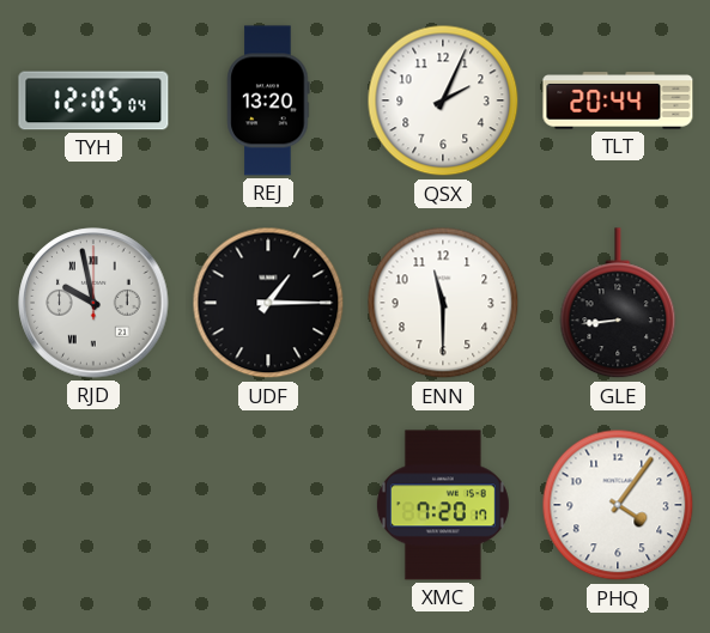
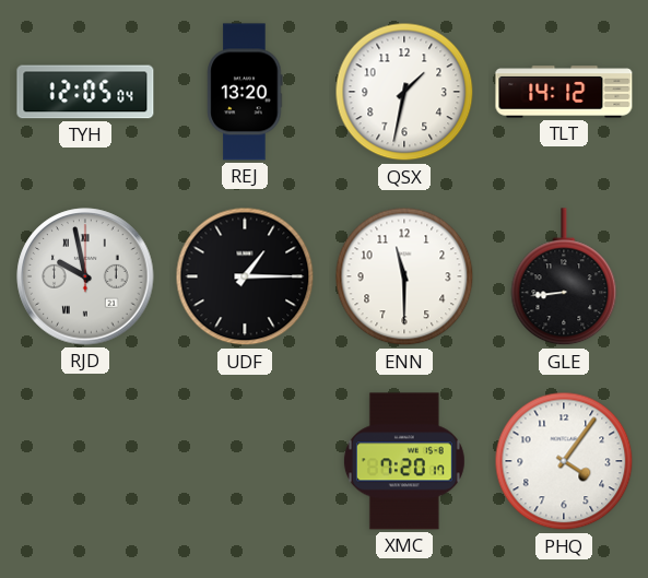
QSX: 2:04 -> 1:32 (404, 92)
TLT: 20:44 -> 14:12 (564, 92)
